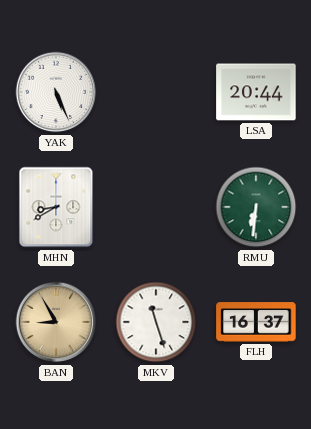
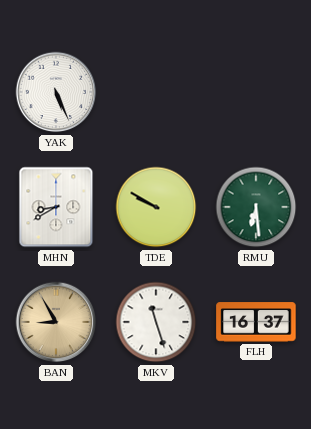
LSA: 20:44 -> none (256, 92)
TDE: none -> 9:50 (156, 207)
RMU: 6:31 -> 6:29 (256, 207)
